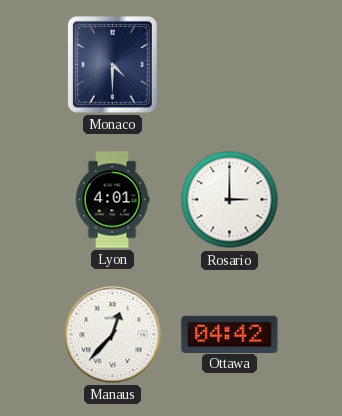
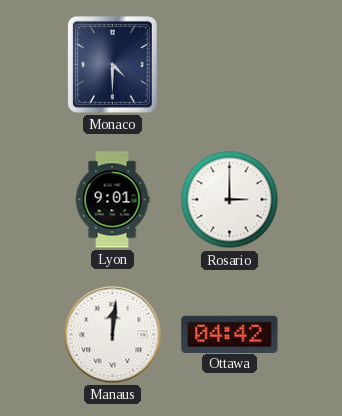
Lyon: 4:01 -> 9:01 (112, 200)
Manaus: 12:37 -> 12:01 (113, 335)
